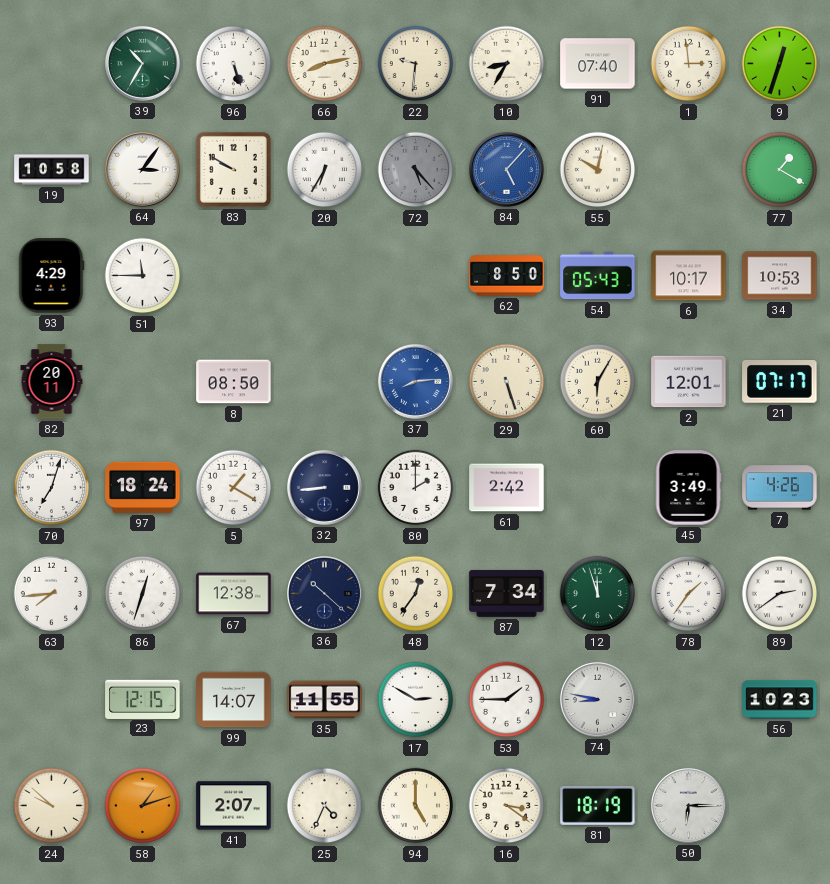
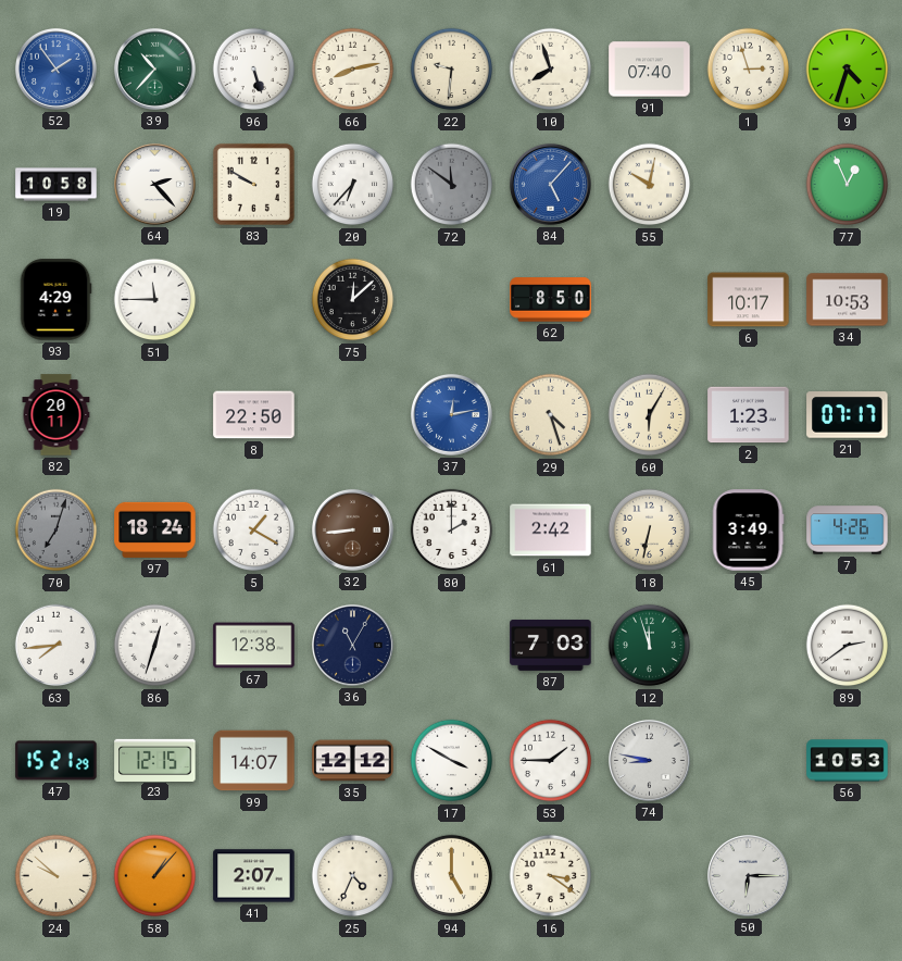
52: none -> 1:54 (55, 68)
39: 10:35 -> 10:37 (154, 68)
10: 8:35 -> 7:57 (551, 70)
1: 2:59 -> 2:57 (749, 70)
9: 12:33 -> 4:33 (848, 70)
64: 3:06 -> 2:23 (154, 184)
20: 6:35 -> 6:37 (353, 185)
72: 5:23 -> 11:51 (452, 185)
77: 1:20 -> 12:56 (848, 185)
75: none -> 12:08 (353, 300)
54: 05:43 -> none (598, 276)
8: 08:50 -> 22:50 (254, 415)
37: 8:14 -> 12:13 (451, 414)
29: 5:27 -> 4:27 (551, 415)
2: 12:01 -> 1:23 (749, 415)
70 dial: white -> grey (57, 531)
32 dial: navy -> brown (352, 529)
18: none -> 6:32 (650, 531)
36: 10:22 -> 11:05 (352, 645)
48: 12:36 -> none (416, 594)
87: 7:34 -> 7:03 (551, 645)
78: 1:36 -> none (689, 594)
47: none -> 15:21 (57, 761)
35: 11:55 -> 12:12 (353, 761)
17: 2:50 -> 3:50 (452, 761)
56: 10:23 -> 10:53 (848, 761)
58: 1:12 -> 1:07 (155, 876)
81: 18:19 -> none (598, 805)
